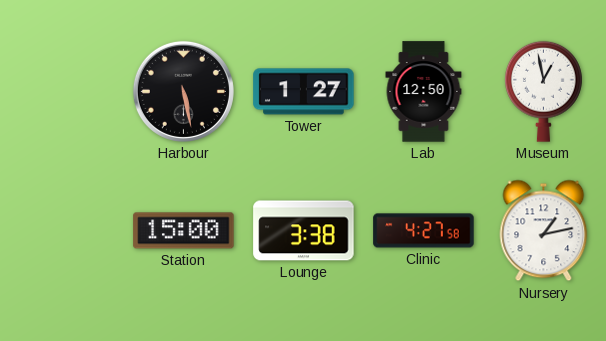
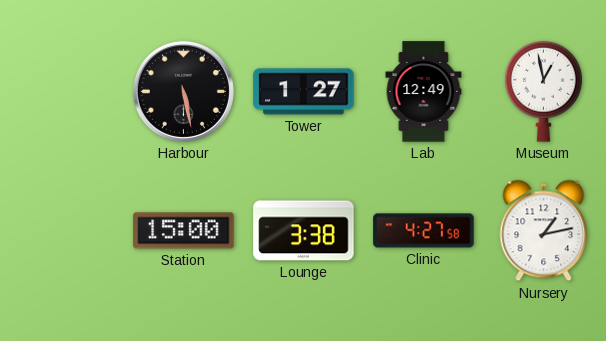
Lab: 12:50 -> 12:49 (424, 92)
